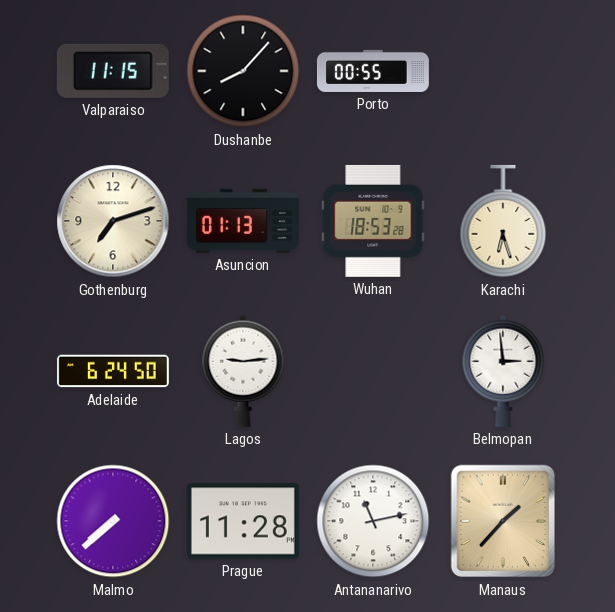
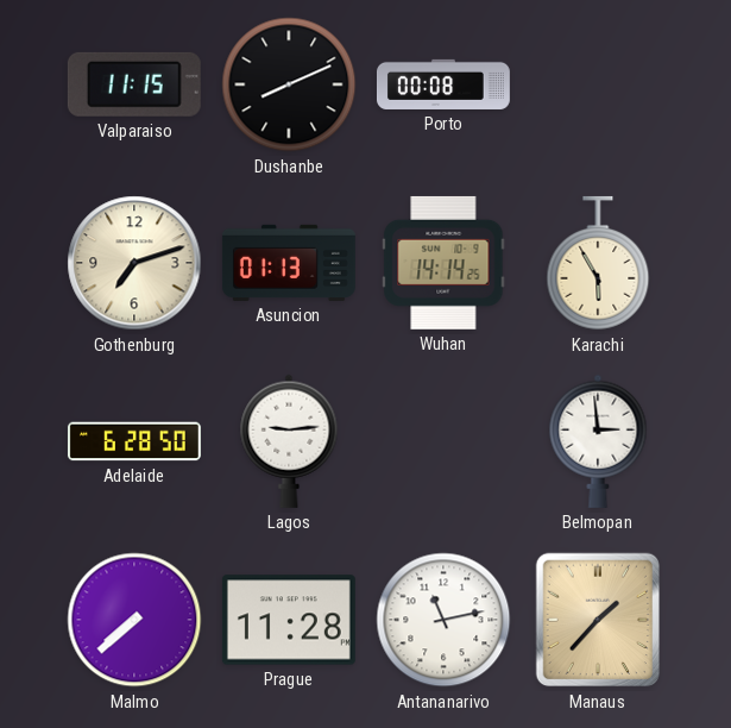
Dushanbe: 8:07 -> 8:11 (289, 84)
Porto: 00:55 -> 00:08 (443, 84)
Wuhan: 18:53 -> 14:14 (443, 263)
Karachi: 6:27 -> 5:55 (598, 263)
Adelaide: 6:24 -> 6:28 (134, 441)
